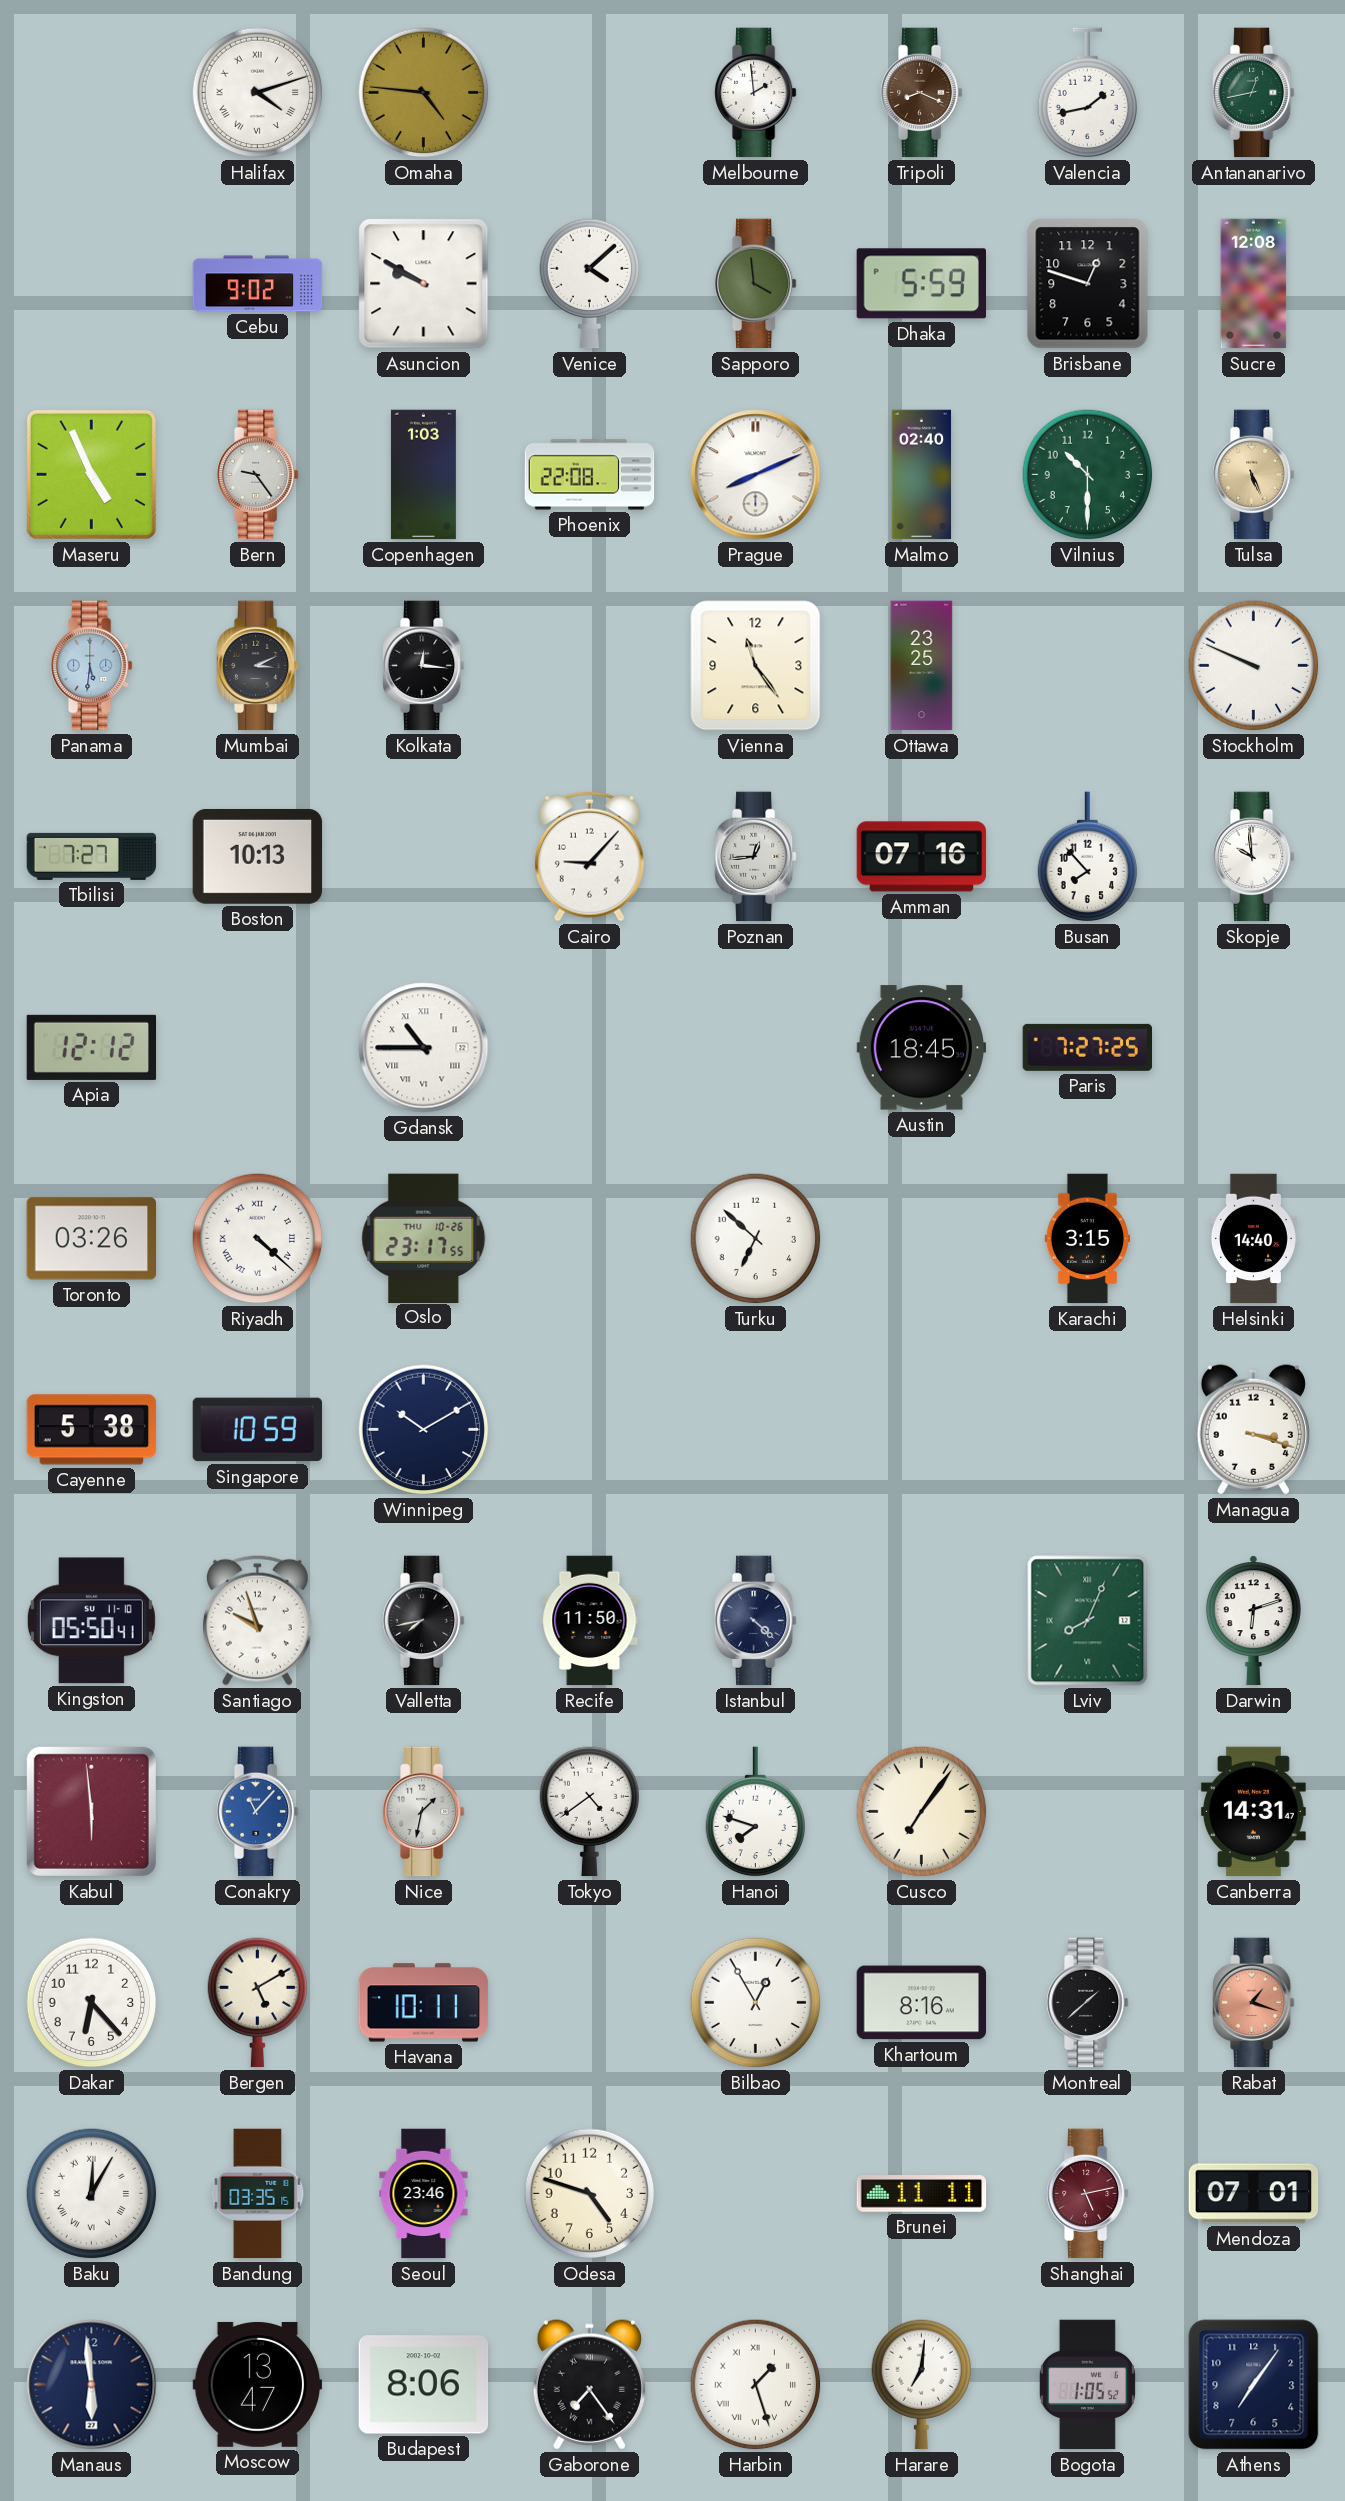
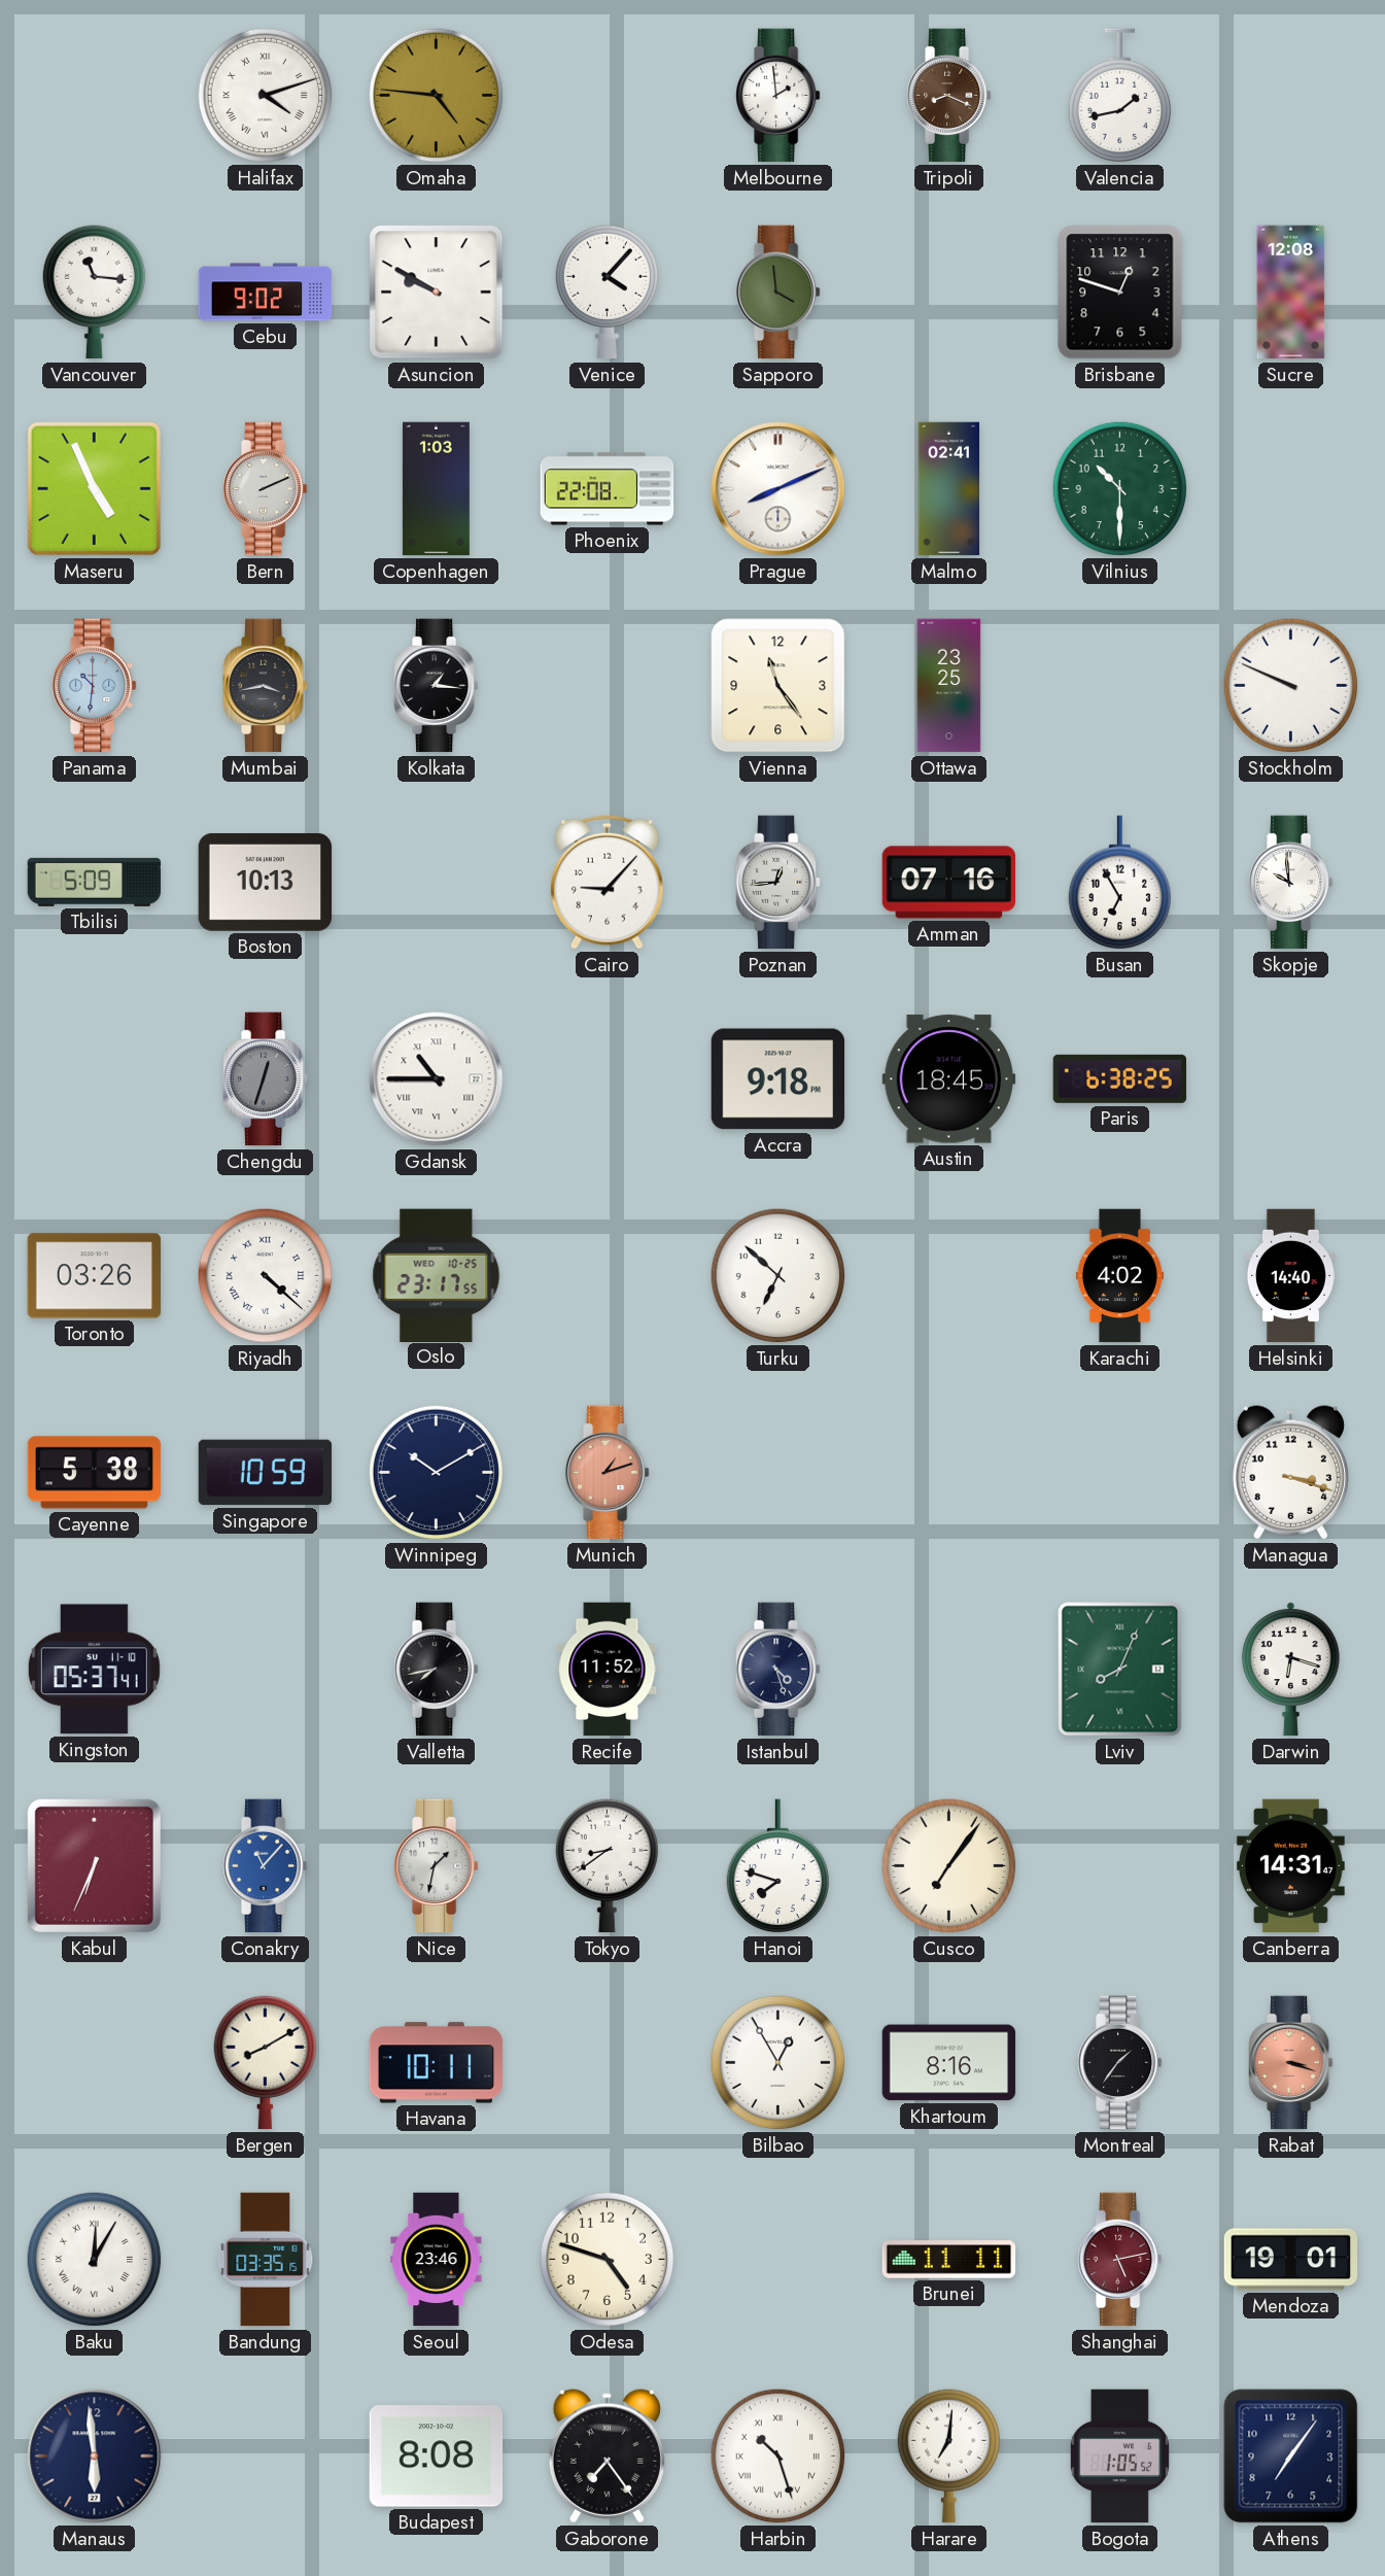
Antananarivo: 12:43 -> none (1254, 93)
Vancouver: none -> 11:16 (94, 293)
Venice: 4:08 -> 4:07 (607, 293)
Dhaka: 5:59 -> none (921, 284)
Bern: 9:24 -> 2:11 (266, 489)
Malmo: 02:40 -> 02:41 (949, 489)
Tulsa: 5:26 -> none (1254, 475)
Panama: 5:31 -> 10:31 (95, 686)
Mumbai: 3:11 -> 3:43 (266, 686)
Kolkata: 12:16 -> 1:16 (437, 686)
Tbilisi: 7:27 -> 5:09 (95, 882)
Busan: 7:53 -> 6:55 (1119, 883)
Apia: 12:12 -> none (92, 1047)
Chengdu: none -> 12:33 (266, 1079)
Accra: none -> 9:18 (778, 1079)
Paris: 7:27 -> 6:38 (1120, 1078)
Oslo date: THU 10-26 -> WED 10-25 (437, 1275)
Karachi: 3:15 -> 4:02 (1119, 1276)
Munich: none -> 1:12 (608, 1473)
Kingston: 05:50 -> 05:37 (94, 1670)
Santiago: 9:57 -> none (257, 1620)
Recife: 11:50 -> 11:52 (608, 1670)
Istanbul: 4:22 -> 4:27 (778, 1670)
Darwin: 6:12 -> 6:18 (1290, 1670)
Kabul: 5:59 -> 6:34 (94, 1865)
Tokyo: 4:39 -> 8:39 (607, 1866)
Dakar: 6:23 -> none (92, 2003)
Bergen: 5:10 -> 8:10 (265, 2063)
Montreal: 1:38 -> 1:36 (1120, 2063)
Rabat: 1:18 -> 3:18 (1291, 2063)
Mendoza: 07:01 -> 19:01 (1291, 2260)
Moscow: 13:47 -> none (258, 2384)
Budapest: 8:06 -> 8:08 (437, 2457)
Harbin: 1:27 -> 10:27 (778, 2457)
